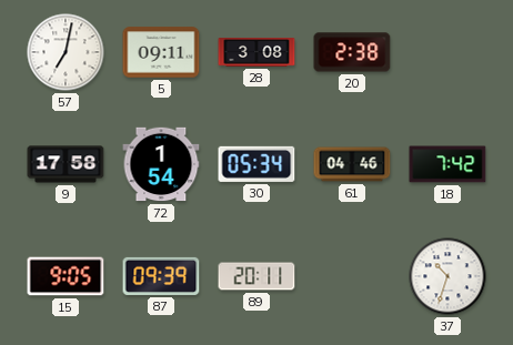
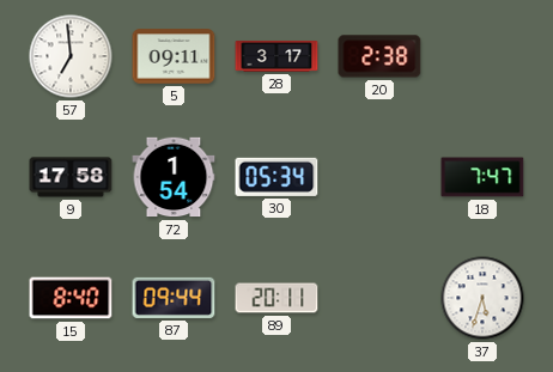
57: 7:02 -> 6:59 (71, 56)
28: 3:08 -> 3:17 (276, 56)
61: 04:46 -> none (352, 164)
18: 7:42 -> 7:47 (482, 177)
15: 9:05 -> 8:40 (71, 298)
87: 09:39 -> 09:44 (174, 298)
37: 10:33 -> 5:33 (482, 298)
